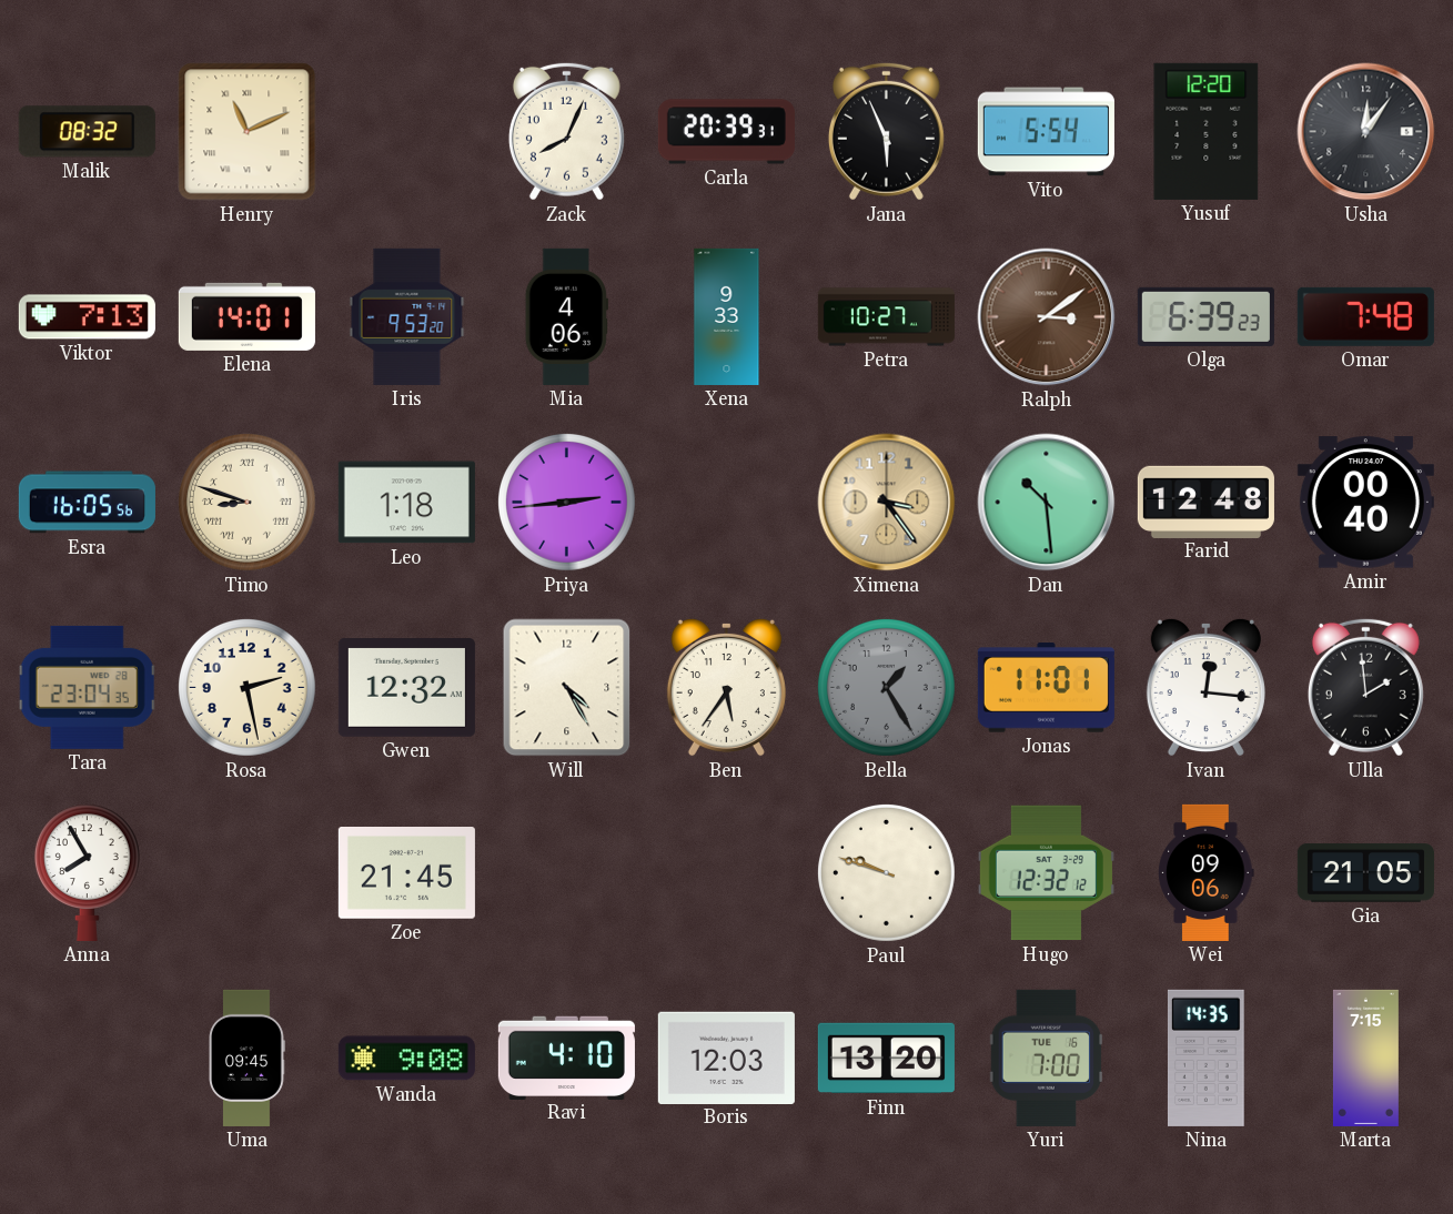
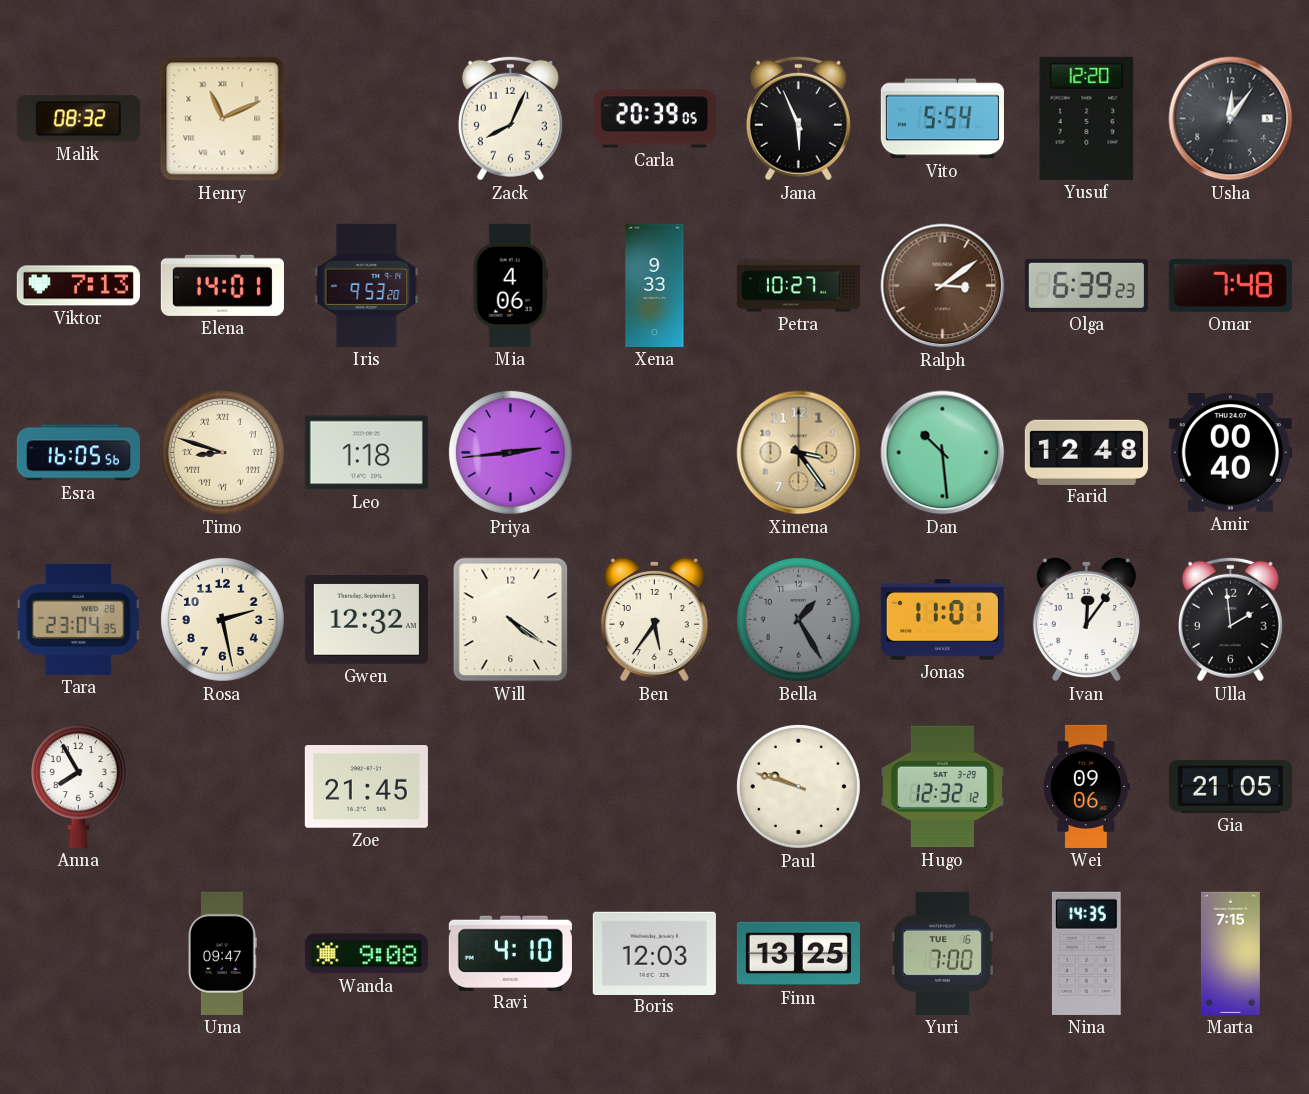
Carla: 20:39:31 -> 20:39:05 (654, 119)
Will: 4:25 -> 4:21 (511, 620)
Ivan: 12:16 -> 12:06 (1086, 619)
Uma: 09:45 -> 09:47 (223, 953)
Finn: 13:20 -> 13:25 (798, 954)
